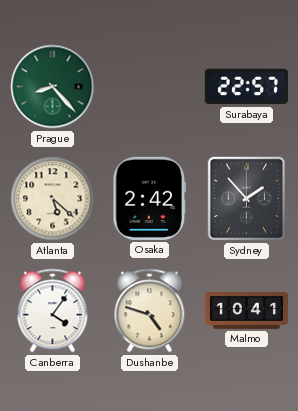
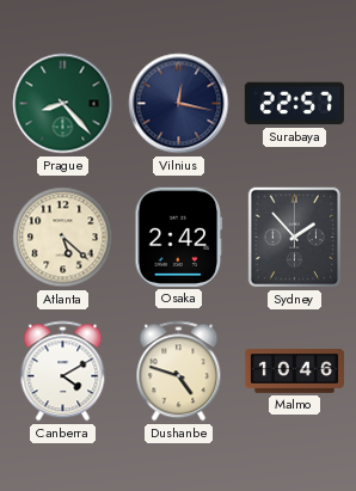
Vilnius: none -> 12:17 (179, 104)
Canberra: 4:06 -> 4:10 (63, 372)
Malmo: 10:41 -> 10:46 (294, 372)
